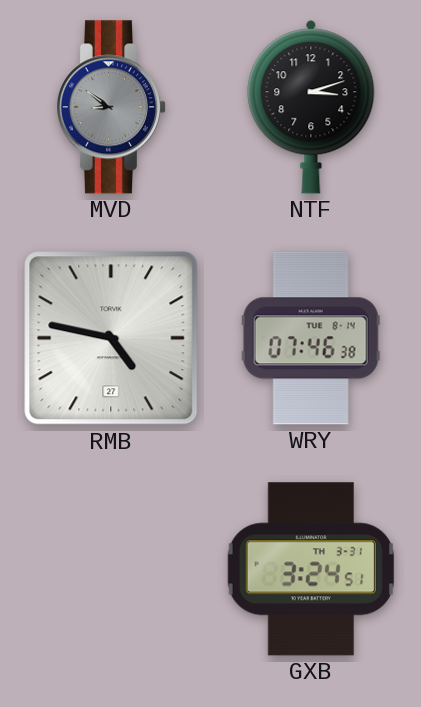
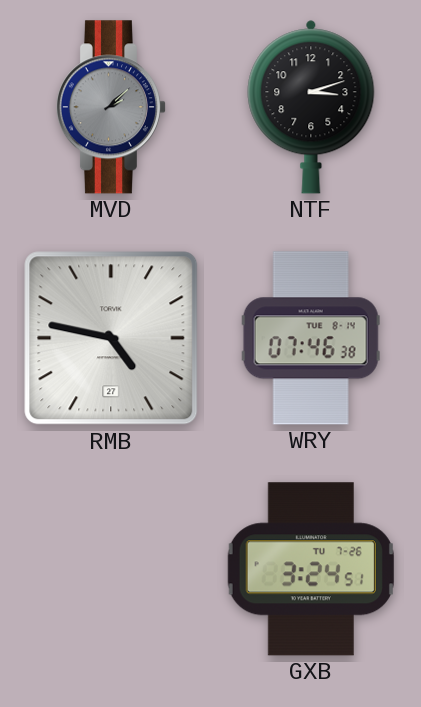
MVD: 8:51 -> 2:08 (110, 107)
GXB date: TH 3-31 -> TU 7-26 (311, 569)
